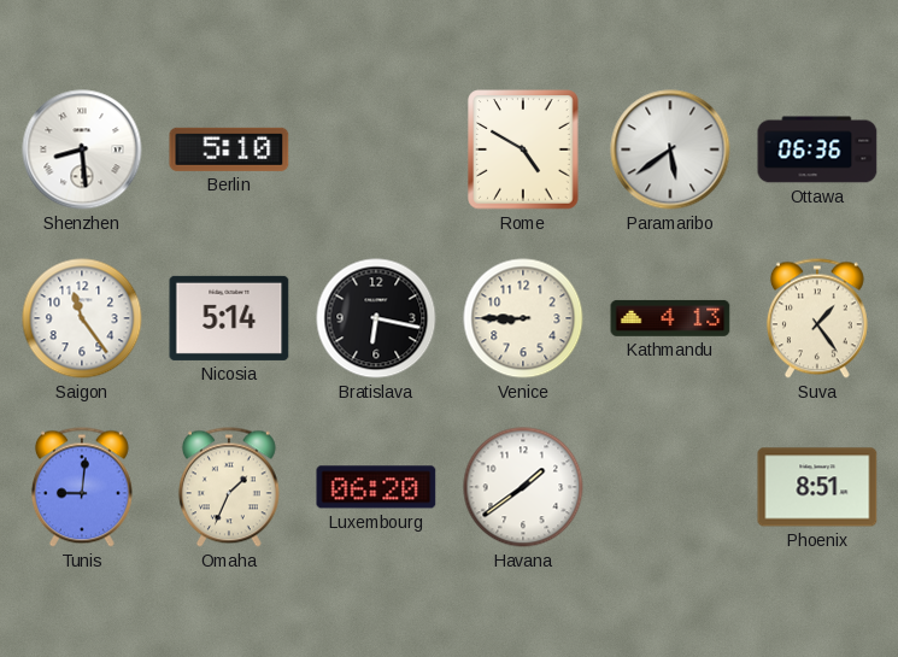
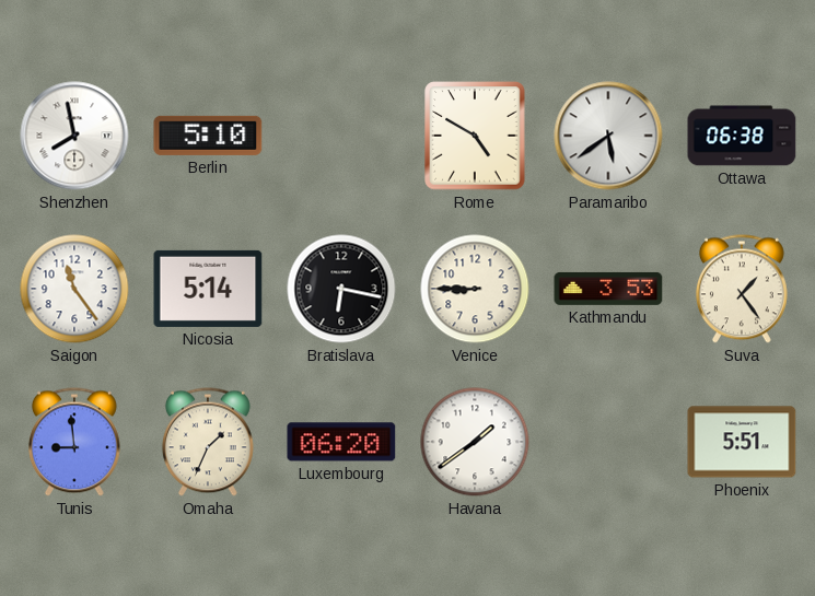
Shenzhen: 8:29 -> 7:58 (74, 136)
Ottawa: 06:36 -> 06:38 (742, 136)
Kathmandu: 4:13 -> 3:53 (608, 289)
Tunis: 9:01 -> 8:59 (74, 442)
Phoenix: 8:51 -> 5:51 (742, 442)
